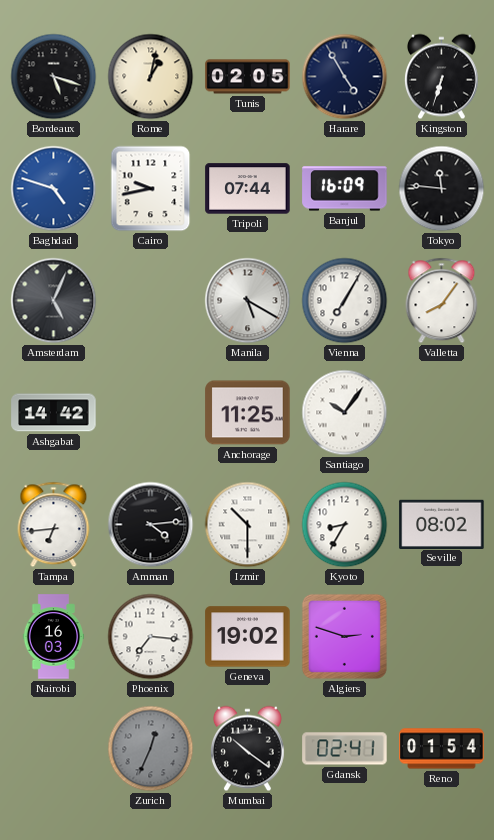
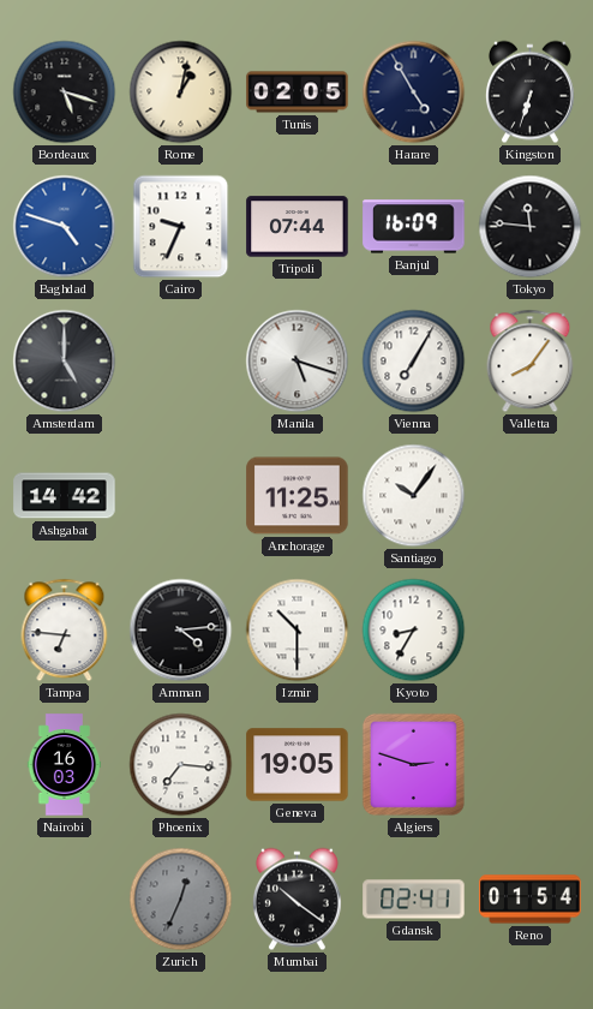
Cairo: 9:43 -> 9:34 (181, 227)
Amsterdam: 5:04 -> 5:00 (65, 362)
Manila: 5:20 -> 5:18 (298, 362)
Tampa: 6:44 -> 6:46 (65, 631)
Seville: 08:02 -> none (442, 524)
Geneva: 19:02 -> 19:05 (298, 765)
